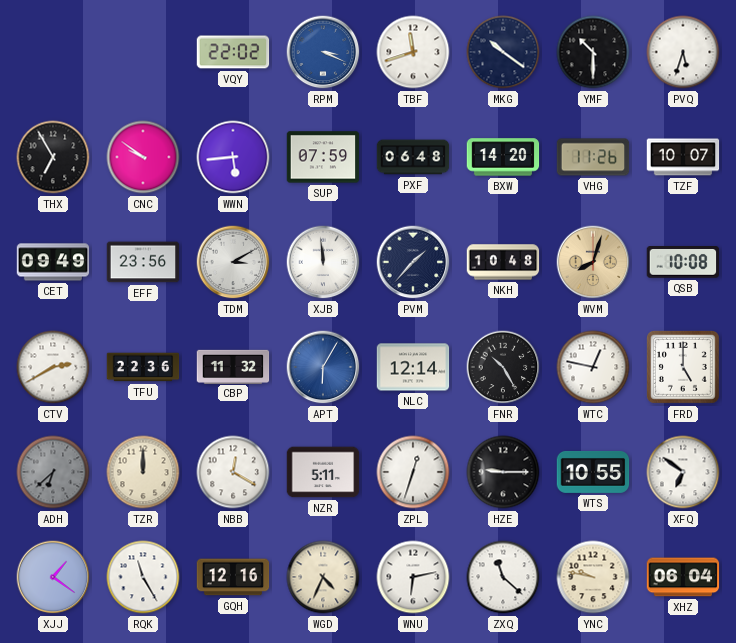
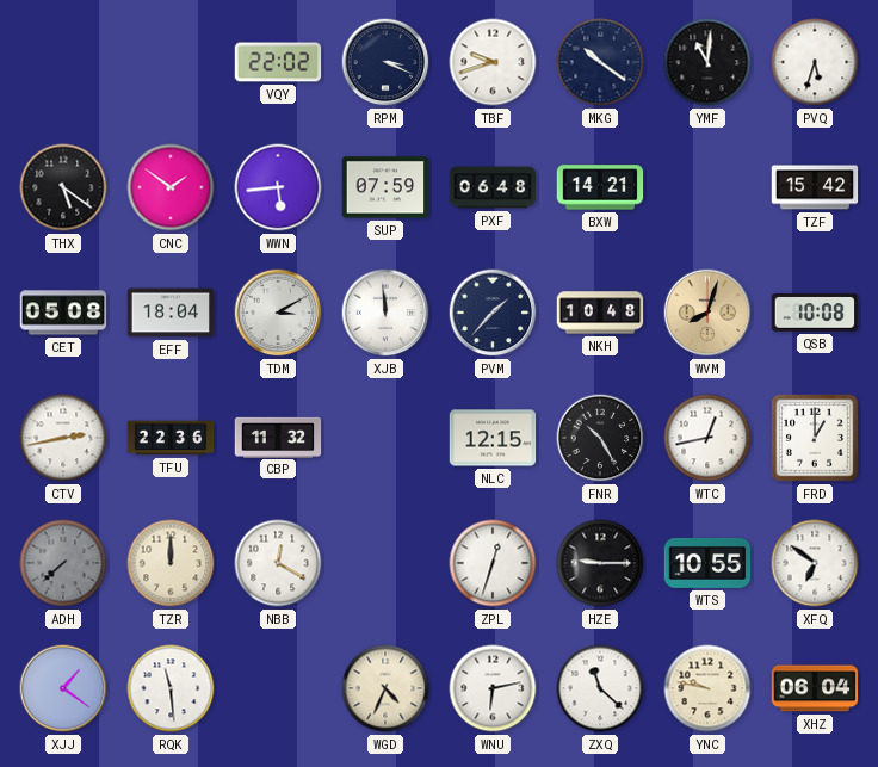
RPM dial: blue -> navy (385, 62)
TBF: 11:42 -> 9:42 (493, 62)
YMF: 10:30 -> 11:01 (707, 62)
THX: 6:55 -> 5:21 (63, 187)
CNC: 9:51 -> 1:51 (171, 187)
BXW: 14:20 -> 14:21 (600, 187)
VHG: 11:26 -> none (593, 157)
TZF: 10:07 -> 15:42 (815, 187)
CET: 09:49 -> 05:08 (63, 313)
EFF: 23:56 -> 18:04 (171, 313)
CTV: 2:40 -> 2:43 (63, 438)
APT: 6:05 -> none (323, 367)
NLC: 12:14 -> 12:15 (493, 438)
WTC: 12:47 -> 12:43 (707, 438)
FRD: 5:00 -> 1:00 (815, 438)
ADH: 6:38 -> 7:38 (63, 563)
NZR: 5:11 -> none (323, 472)
RQK: 11:25 -> 11:29 (171, 688)
GQH: 12:16 -> none (233, 577)
